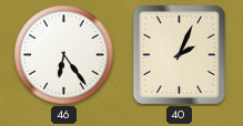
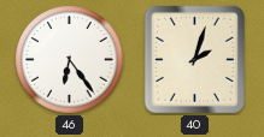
40: 2:04 -> 2:03 (194, 59)
